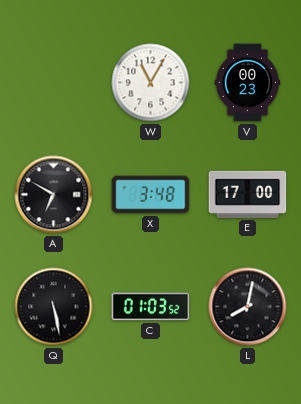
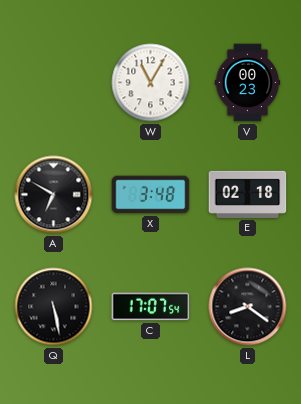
E: 17:00 -> 02:18 (248, 194)
C: 01:03 -> 17:07 (151, 307)
L: 8:02 -> 8:21 (248, 307)
